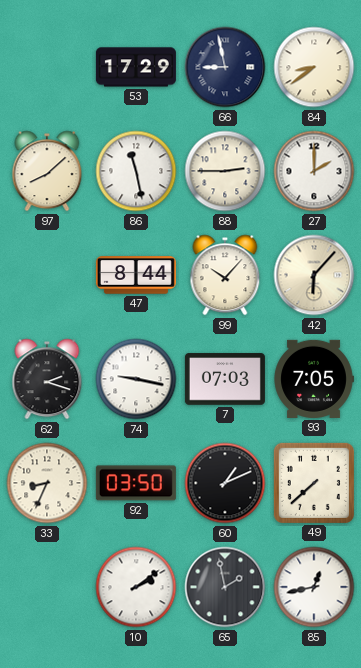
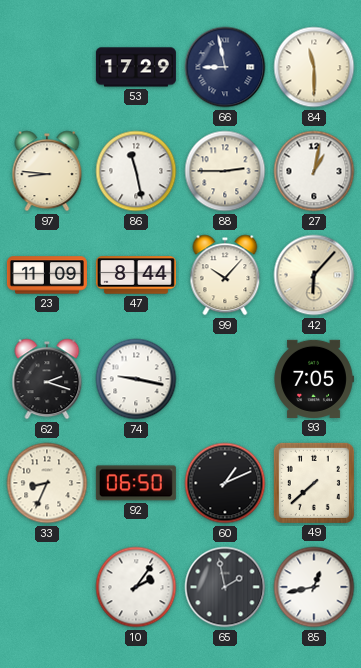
84: 8:39 -> 11:30 (314, 67)
97: 8:08 -> 8:46 (47, 171)
27: 2:00 -> 1:02 (314, 171)
23: none -> 11:09 (47, 275)
7: 07:03 -> none (225, 379)
92: 03:50 -> 06:50 (136, 483)
10: 2:09 -> 2:06 (136, 587)
